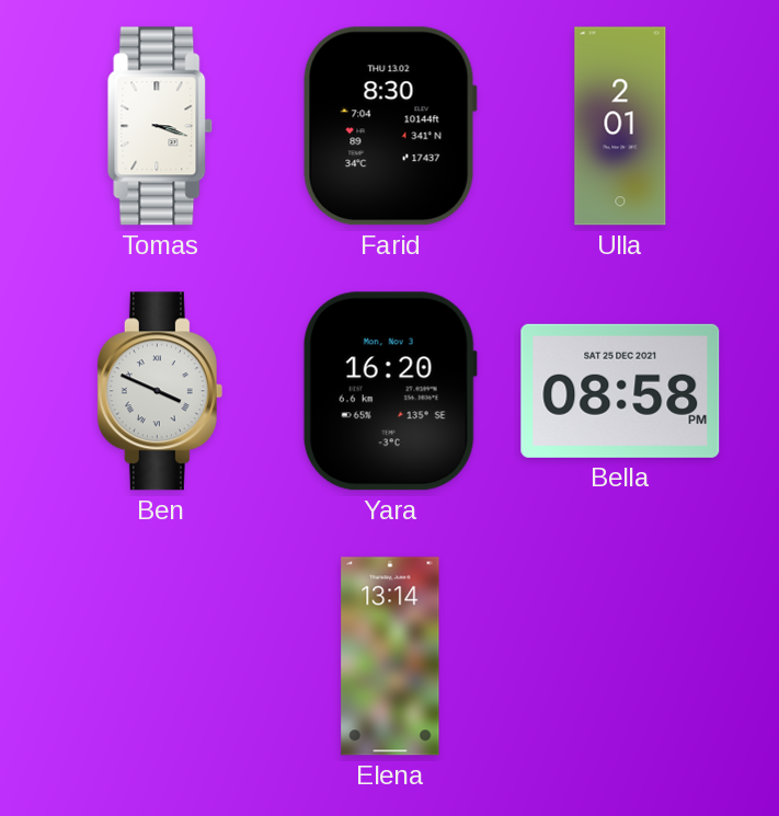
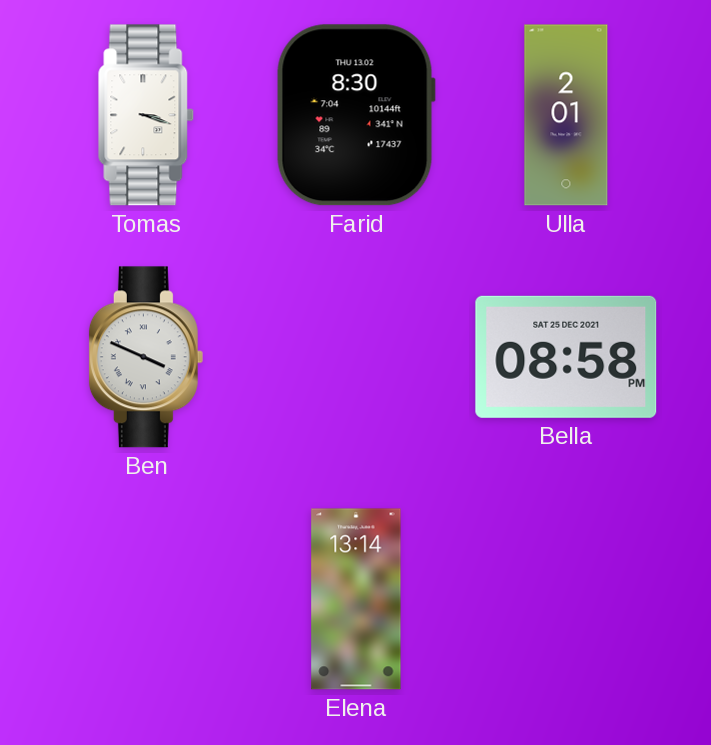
Yara: 16:20 -> none (390, 391)
